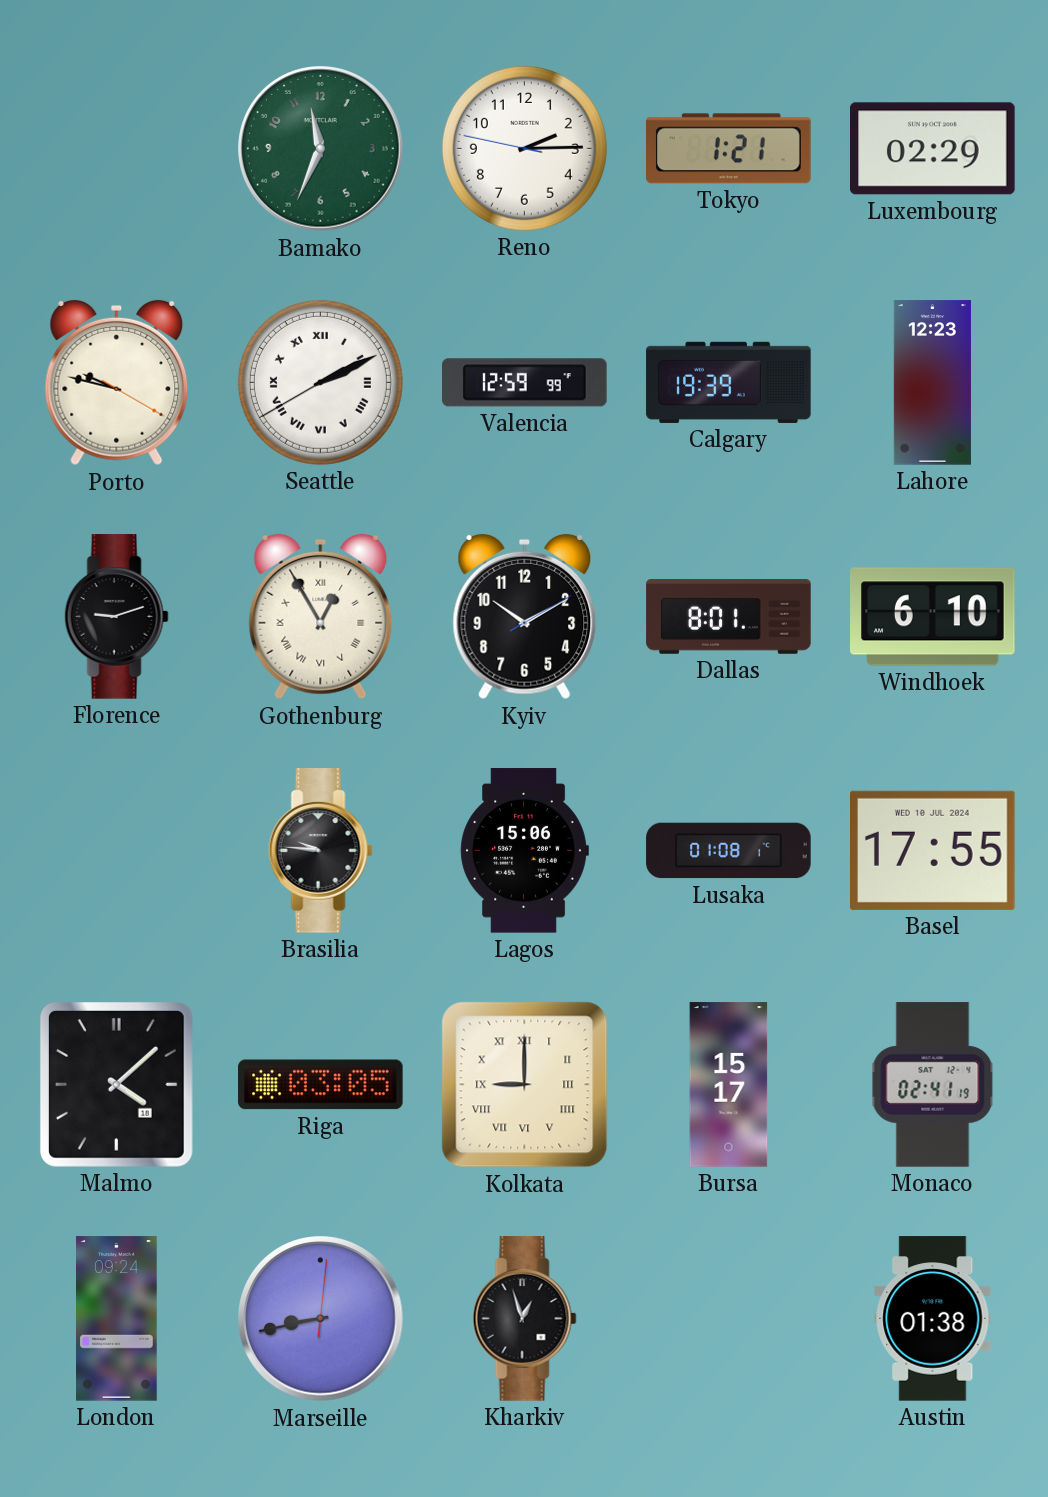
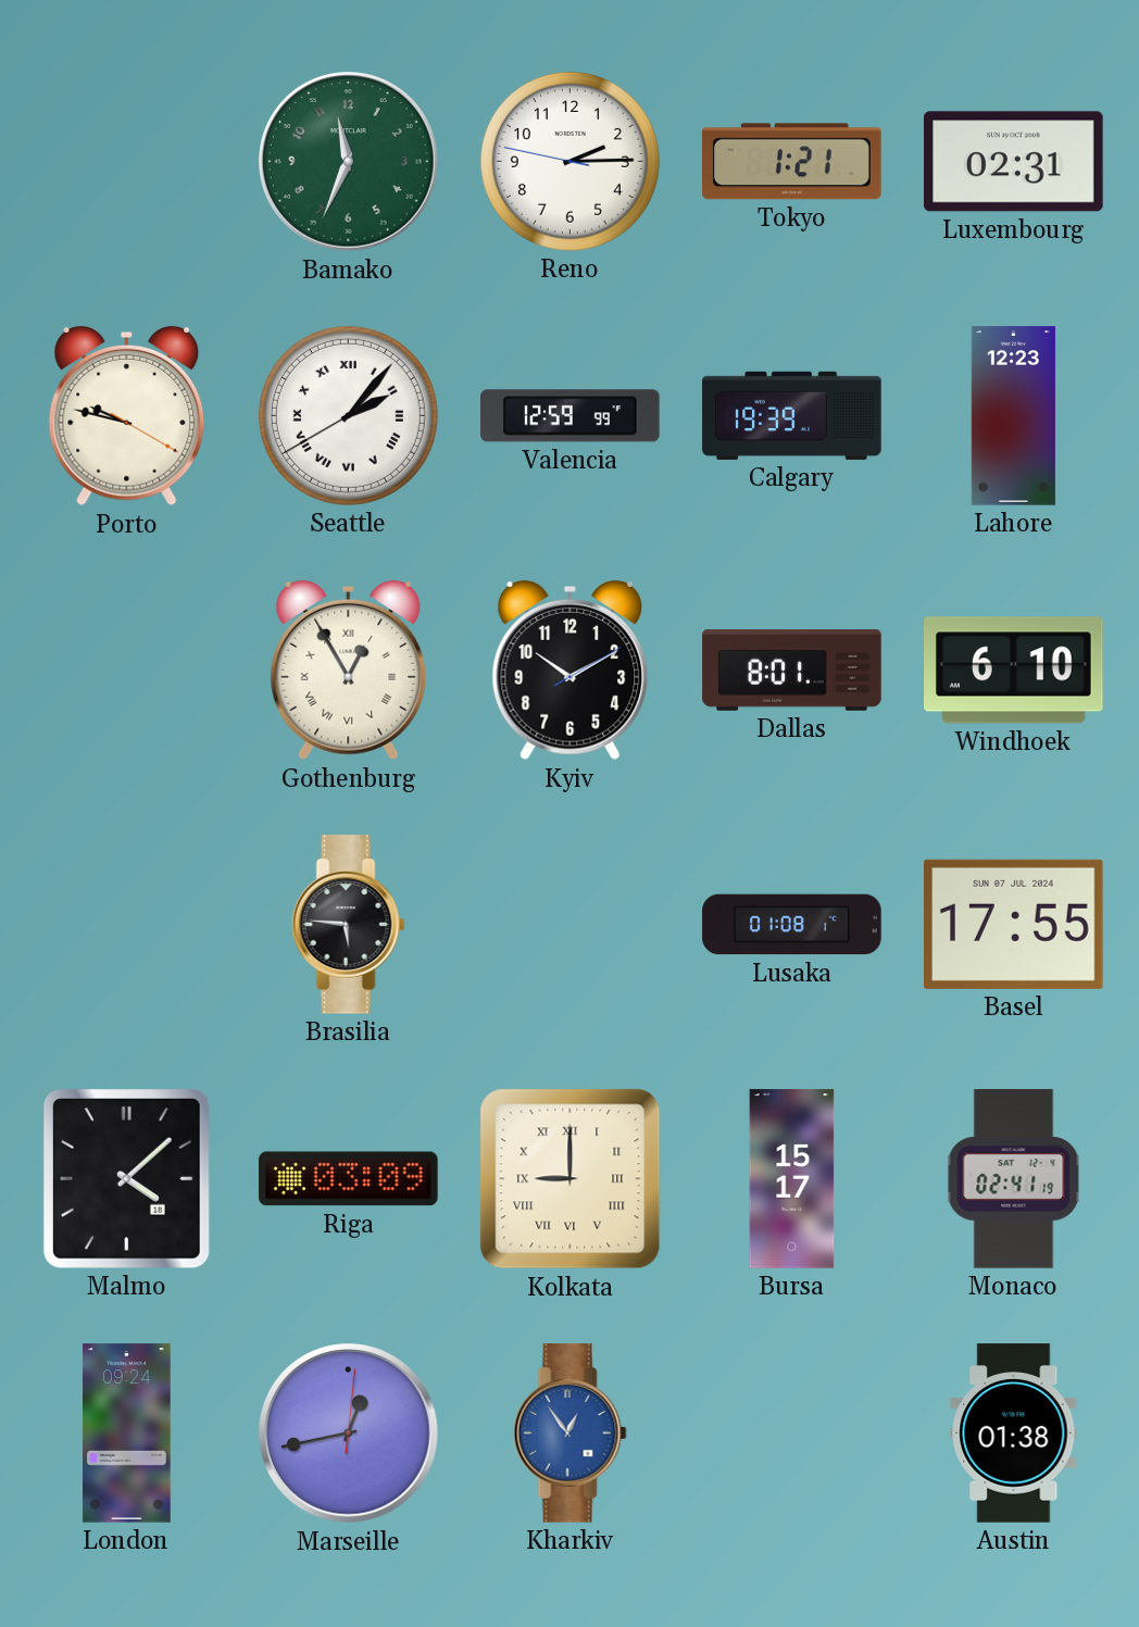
Luxembourg: 02:29 -> 02:31 (1014, 162)
Seattle: 2:10 -> 2:06 (348, 415)
Florence: 9:12 -> none (116, 617)
Brasilia: 9:46 -> 5:46 (348, 925)
Lagos: 15:06 -> none (524, 851)
Basel date: WED 10 JUL 2024 -> SUN 07 JUL 2024 (1014, 924)
Riga: 03:05 -> 03:09 (349, 1179)
Marseille: 8:43 -> 12:43 (349, 1434)
Kharkiv: 12:57 -> 12:54 (569, 1434)
Kharkiv dial: black -> blue (569, 1434)
